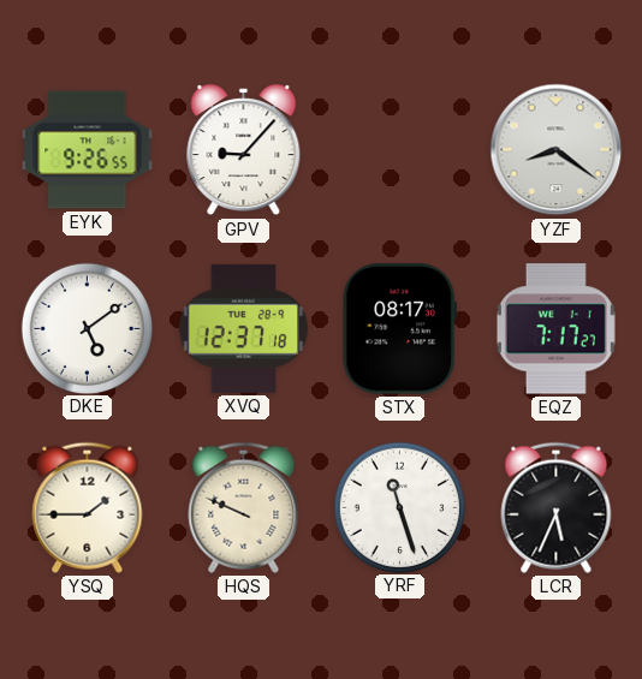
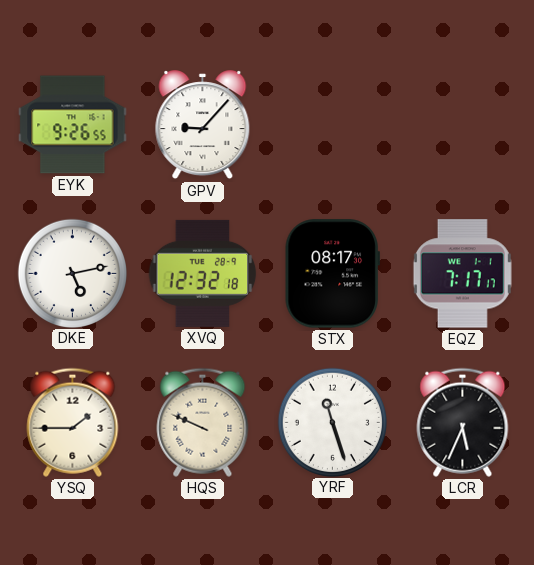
YZF: 8:21 -> none (557, 150)
DKE: 5:09 -> 5:13 (72, 273)
XVQ: 12:37 -> 12:32 (203, 273)
EQZ: 7:17:27 -> 7:17:17 (462, 274)
